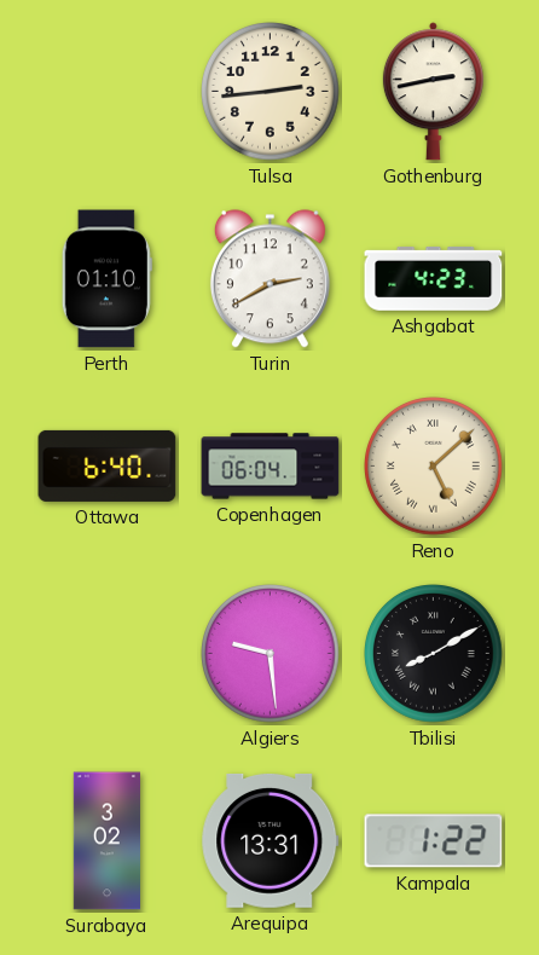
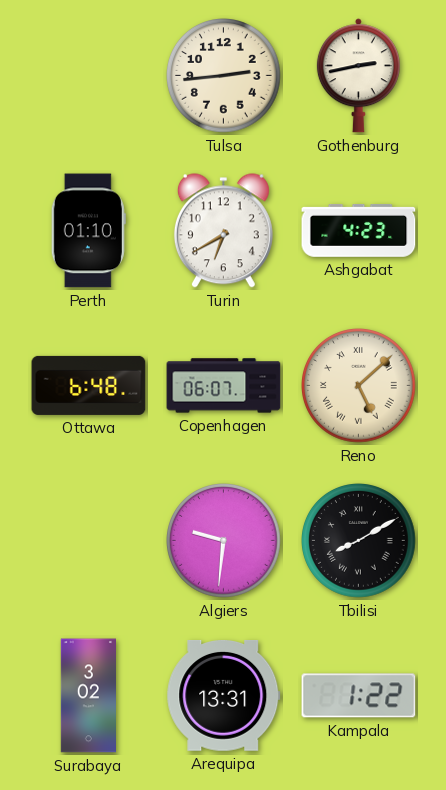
Turin: 2:40 -> 6:40 (223, 231)
Ottawa: 6:40 -> 6:48 (89, 385)
Copenhagen: 06:04 -> 06:07 (224, 386)
Algiers: 9:29 -> 9:31 (224, 541)
